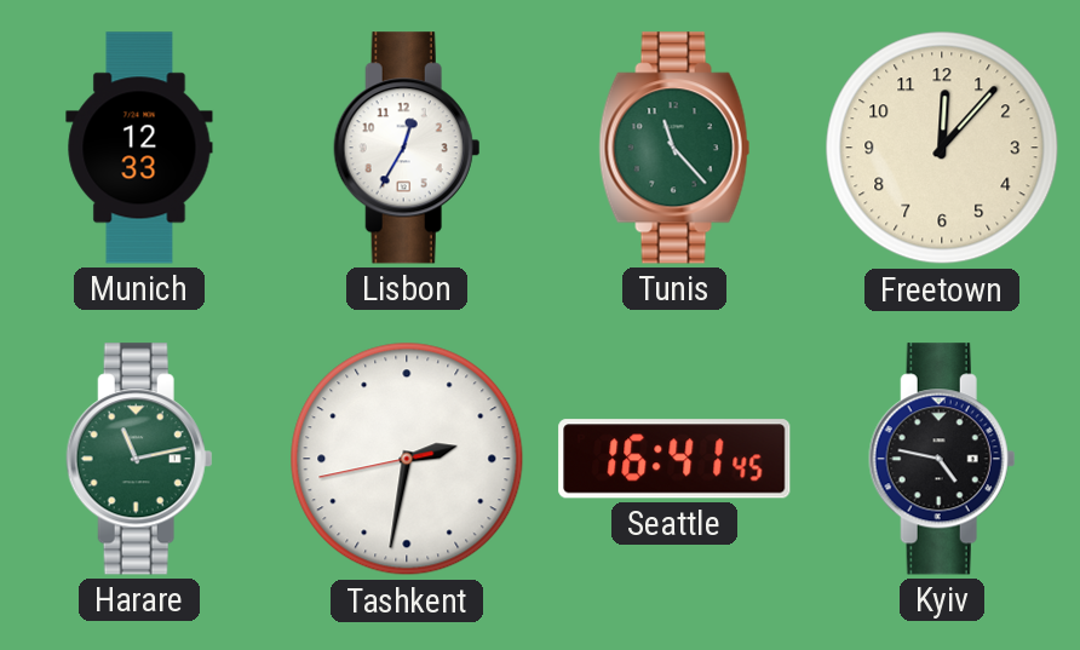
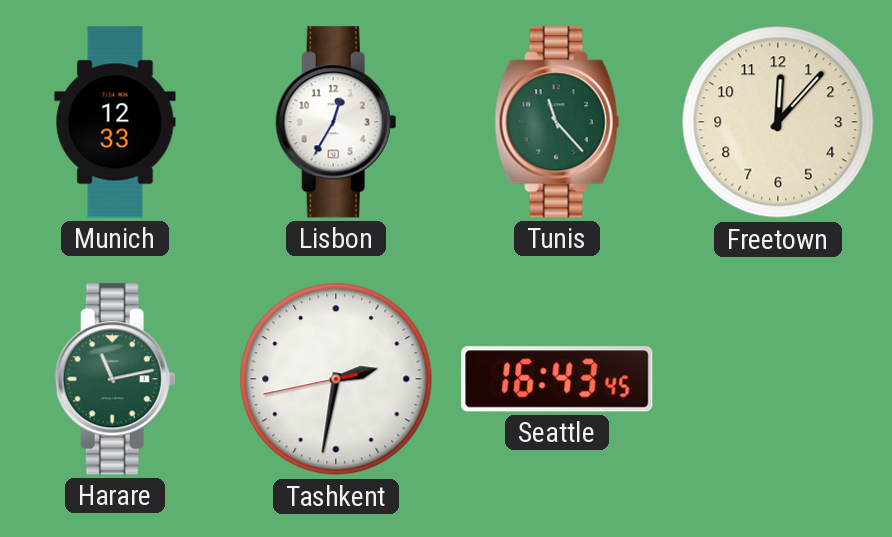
Seattle: 16:41 -> 16:43 (557, 379)
Kyiv: 4:47 -> none (942, 459)
